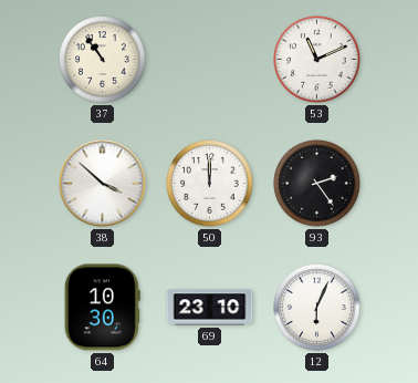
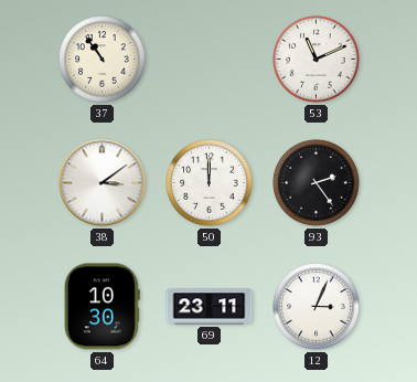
38: 3:52 -> 3:09 (103, 183)
69: 23:10 -> 23:11 (210, 307)
12: 6:04 -> 3:04 (317, 307)
